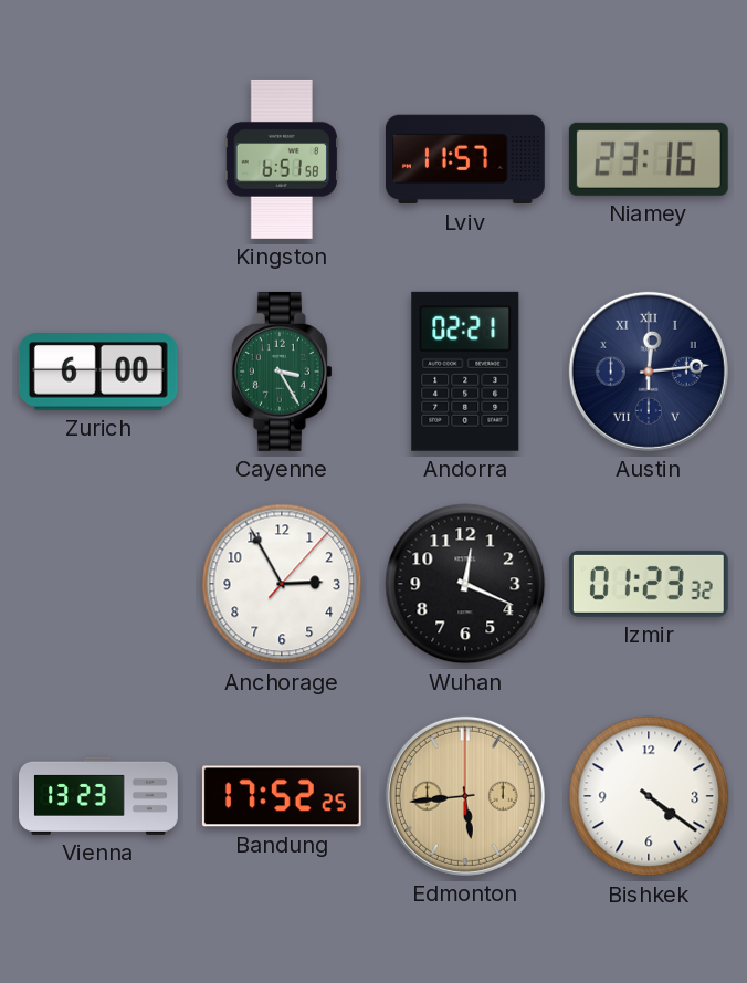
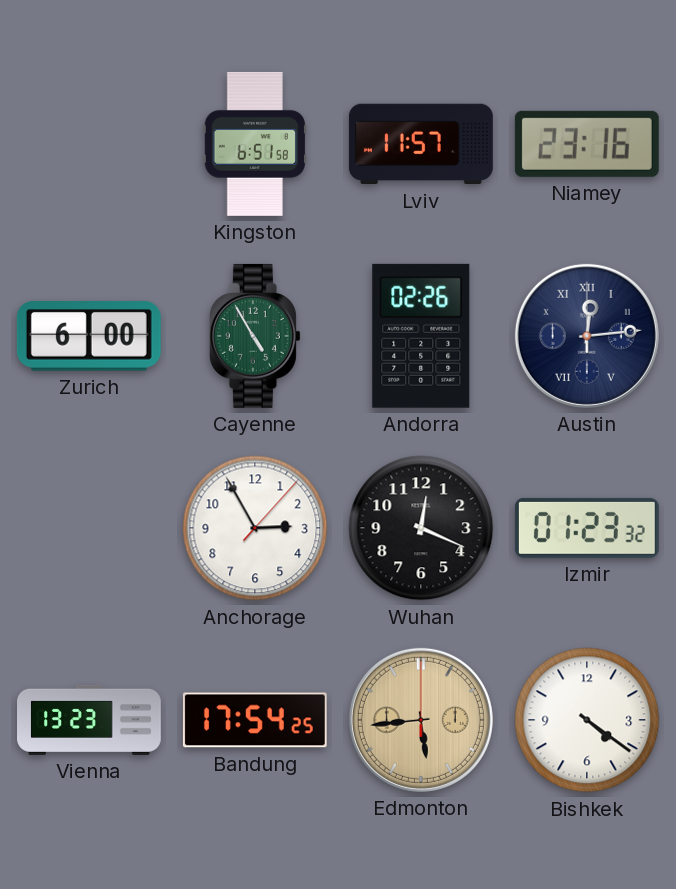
Cayenne: 3:25 -> 4:55 (255, 336)
Andorra: 02:21 -> 02:26 (421, 336)
Bandung: 17:52 -> 17:54 (255, 720)
